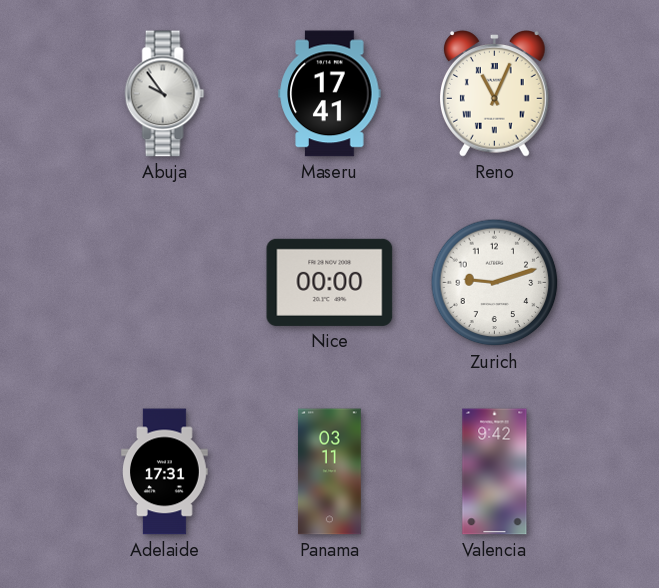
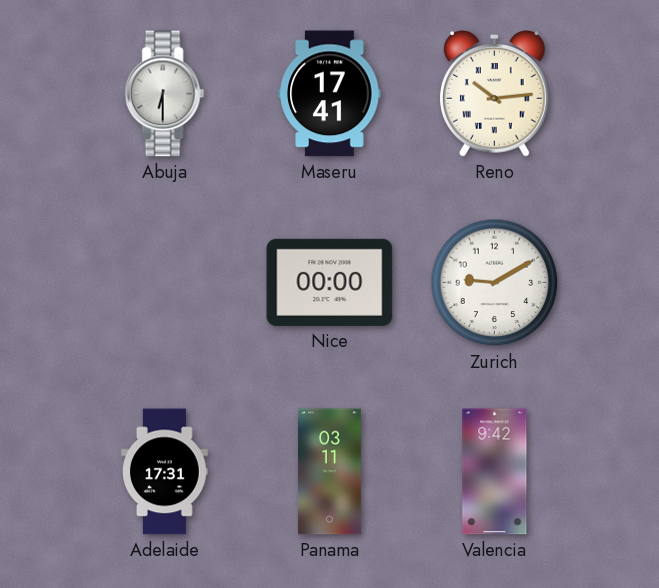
Abuja: 9:54 -> 6:30 (165, 94)
Reno: 11:04 -> 10:14 (495, 94)
Zurich: 9:12 -> 9:10 (495, 283)
